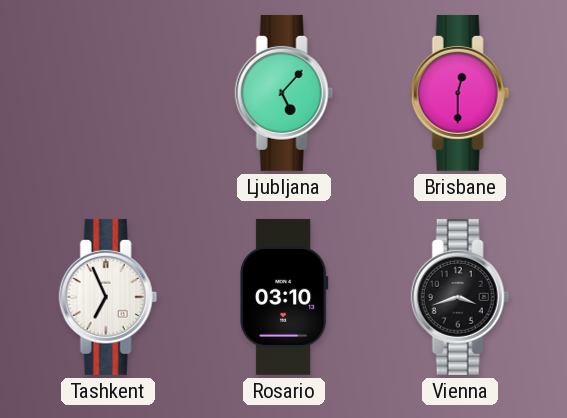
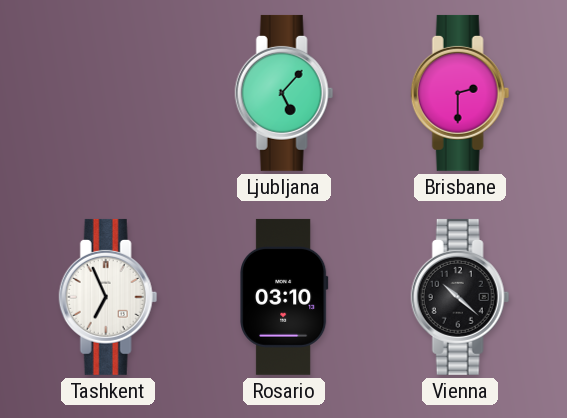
Brisbane: 12:30 -> 2:30 (460, 93)
Vienna: 3:42 -> 10:22 (460, 297)
